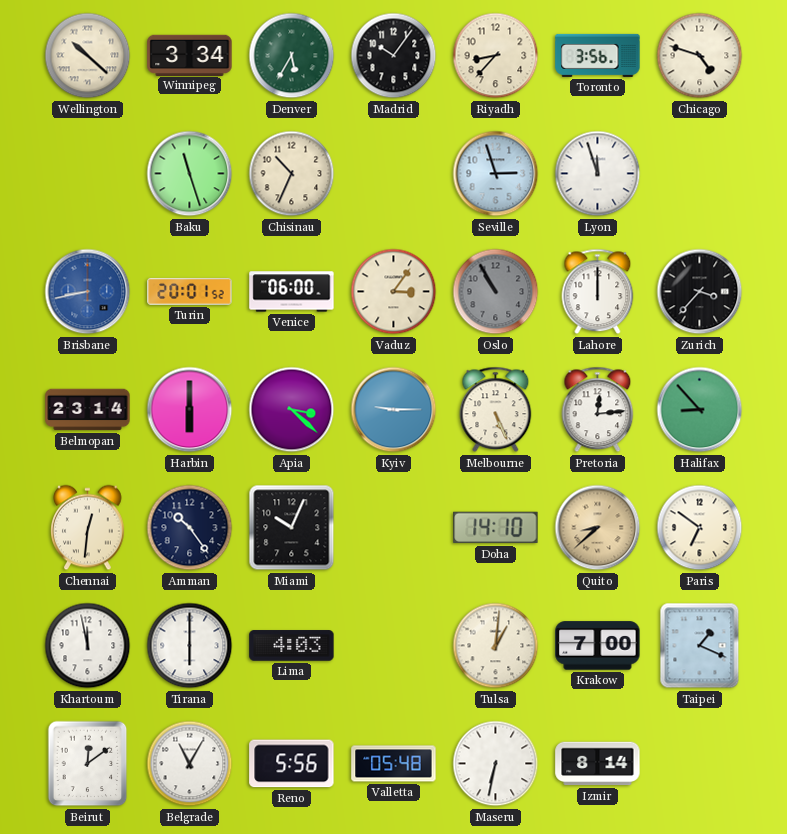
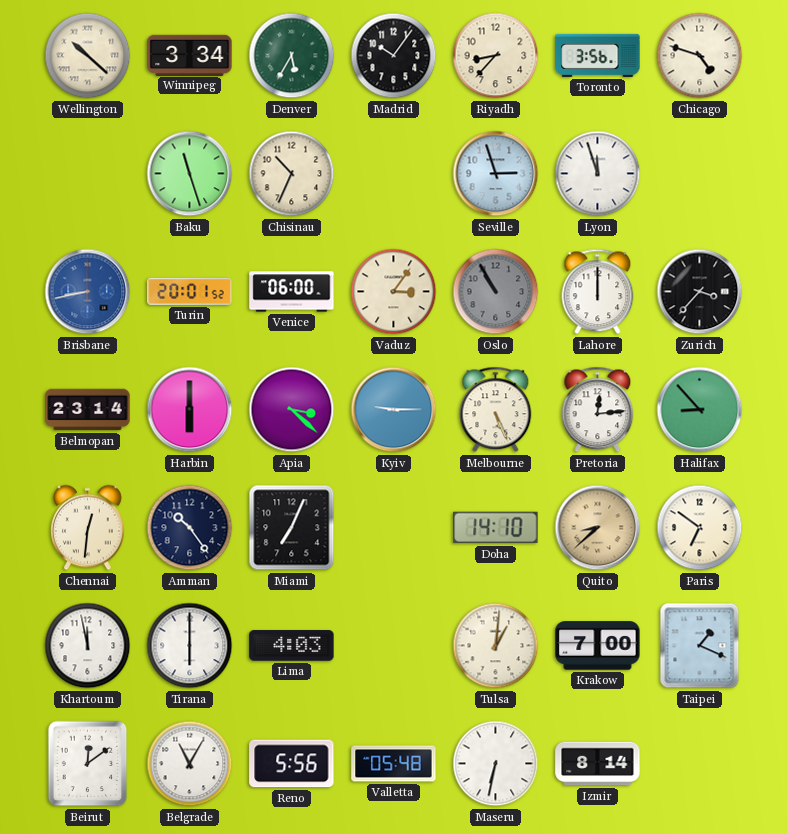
Miami: 10:04 -> 7:04 (292, 528)
